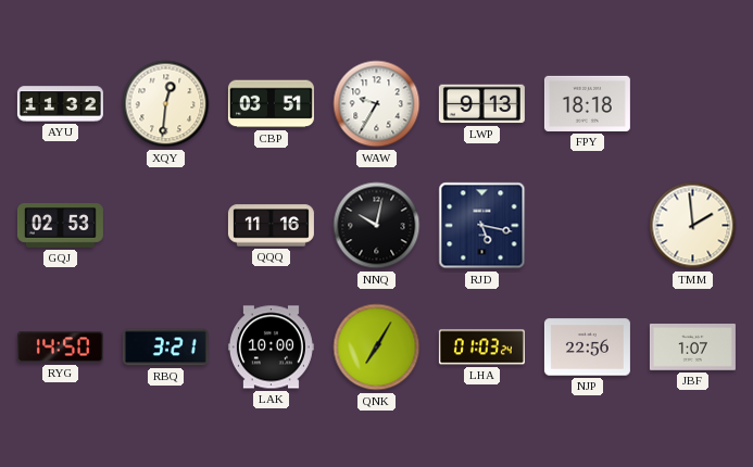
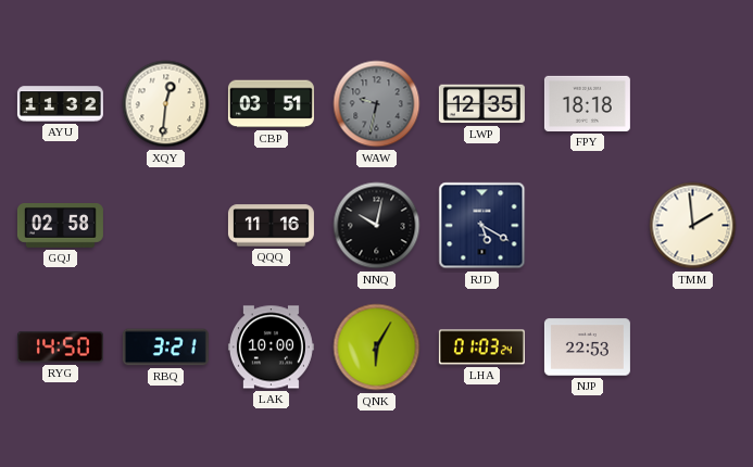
WAW: 9:35 -> 9:32 (377, 104)
WAW dial: white -> grey (377, 104)
LWP: 9:13 -> 12:35 (481, 104)
GQJ: 02:53 -> 02:58 (60, 226)
RJD: 5:17 -> 5:20 (482, 226)
QNK: 7:05 -> 6:05 (377, 348)
NJP: 22:56 -> 22:53 (587, 348)
JBF: 1:07 -> none (692, 348)
